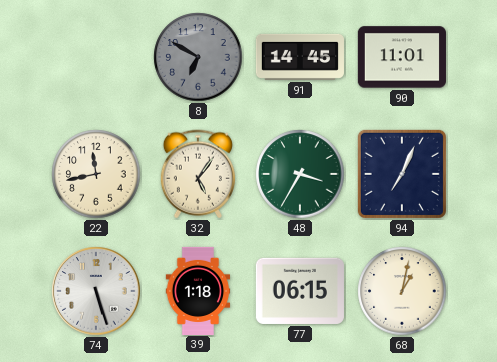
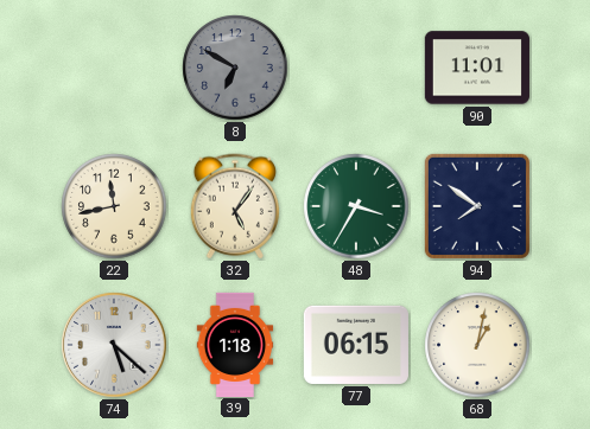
91: 14:45 -> none (300, 57)
94: 7:04 -> 7:51 (477, 206)
74: 5:27 -> 5:22 (114, 345)
